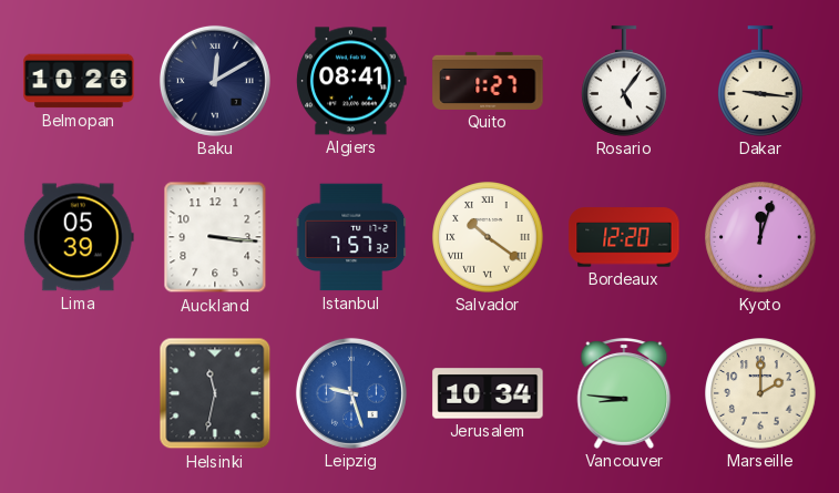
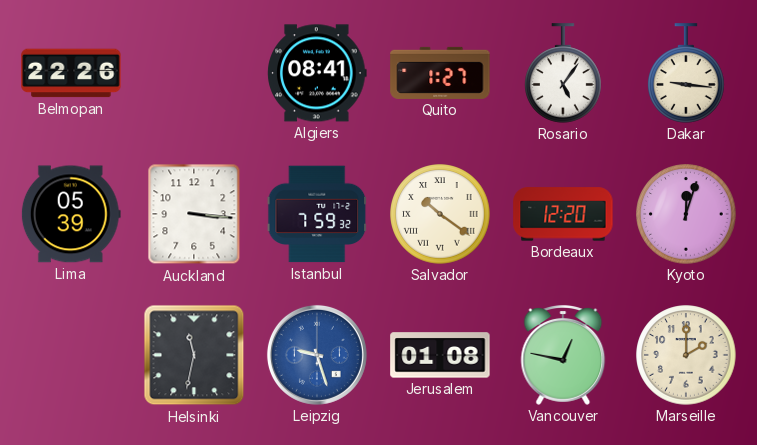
Belmopan: 10:26 -> 22:26 (71, 73)
Baku: 12:10 -> none (215, 81)
Istanbul: 7:57 -> 7:59 (317, 214)
Jerusalem: 10:34 -> 01:08 (440, 355)
Vancouver: 8:46 -> 12:47 (563, 356)
